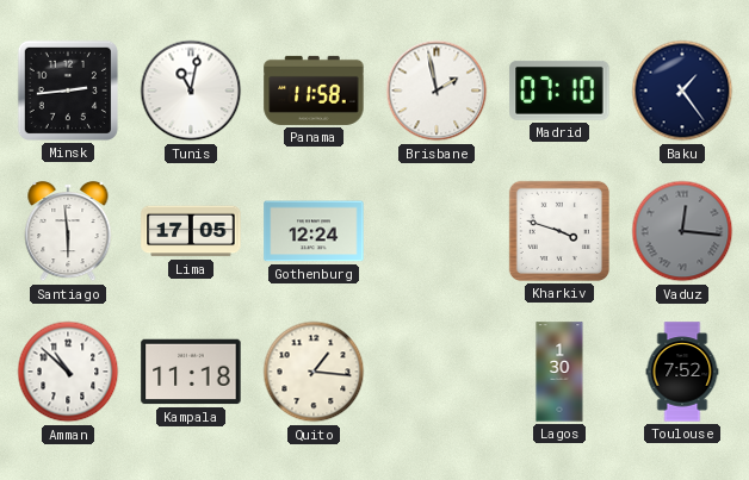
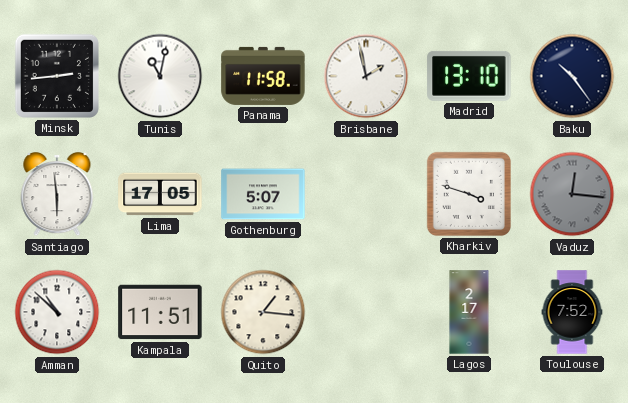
Madrid: 07:10 -> 13:10 (469, 76)
Baku: 1:24 -> 10:24 (572, 76)
Gothenburg: 12:24 -> 5:07 (263, 194)
Kampala: 11:18 -> 11:51 (160, 312)
Lagos: 1:30 -> 2:17 (469, 312)
